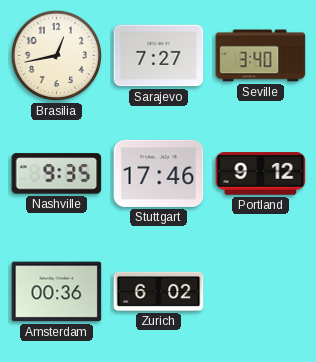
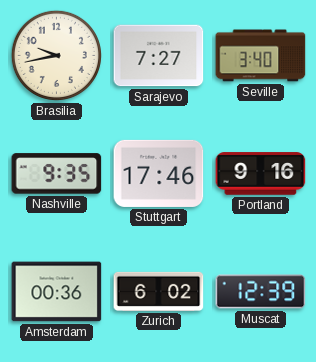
Brasilia: 12:43 -> 9:43 (56, 55)
Portland: 9:12 -> 9:16 (261, 174)
Muscat: none -> 12:39 (261, 292)
